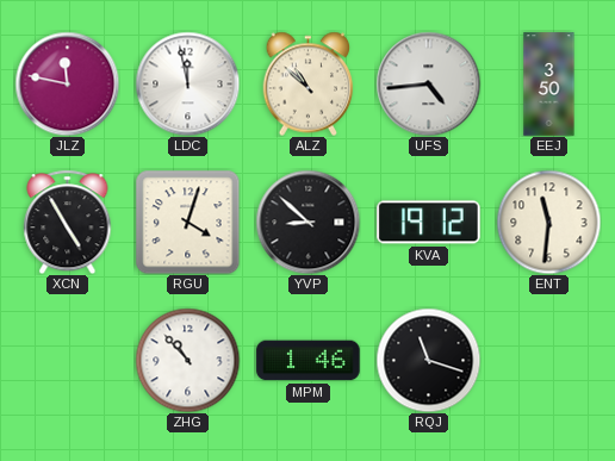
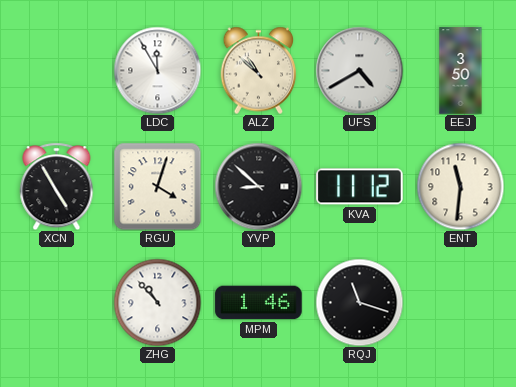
JLZ: 11:47 -> none (67, 83)
LDC: 11:58 -> 11:55 (157, 70)
UFS: 4:44 -> 4:40 (359, 70)
KVA: 19:12 -> 11:12 (360, 187)
